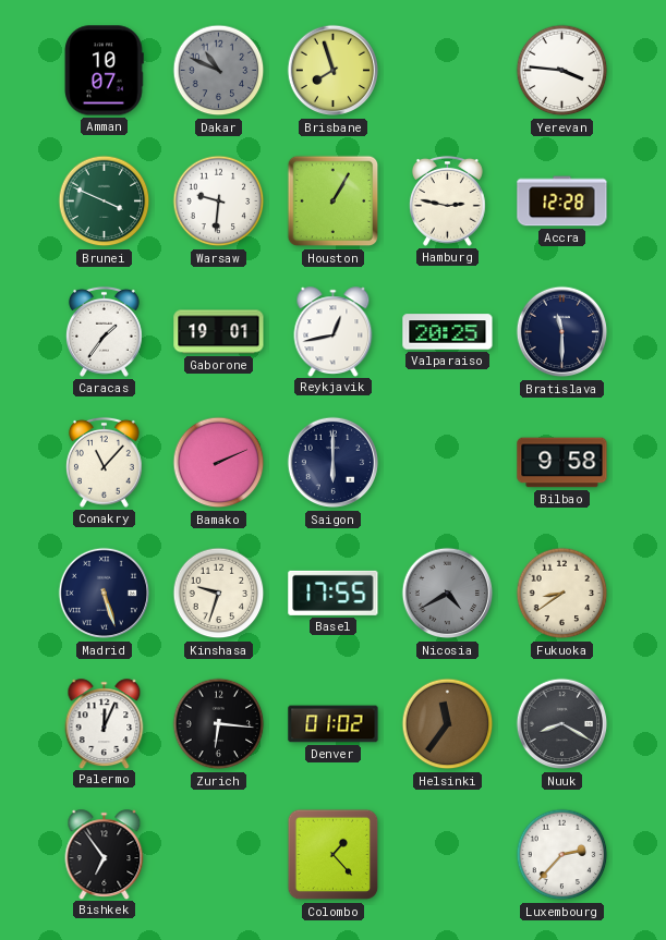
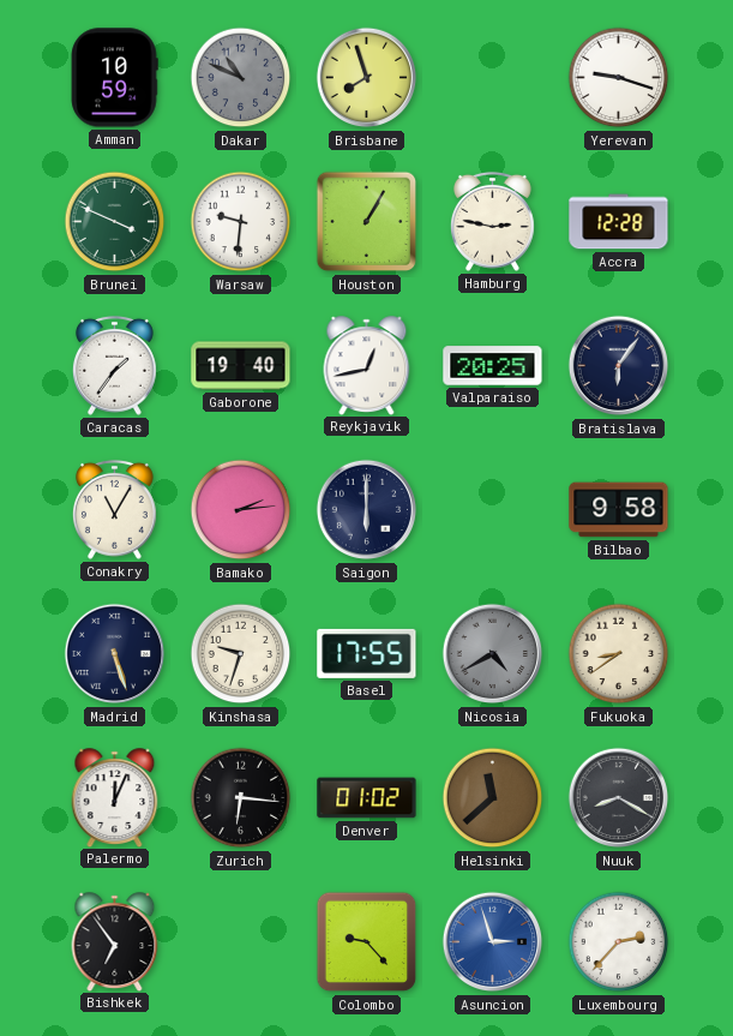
Amman: 10:07 -> 10:59 (114, 78)
Yerevan: 3:46 -> 9:18 (619, 78)
Gaborone: 19:01 -> 19:40 (241, 366)
Bratislava: 11:30 -> 6:06 (619, 366)
Conakry: 11:07 -> 11:05 (114, 509)
Bamako: 2:11 -> 2:14 (241, 510)
Helsinki: 11:36 -> 11:38 (493, 798)
Colombo: 1:23 -> 9:23 (367, 942)
Asuncion: none -> 2:57 (493, 942)
